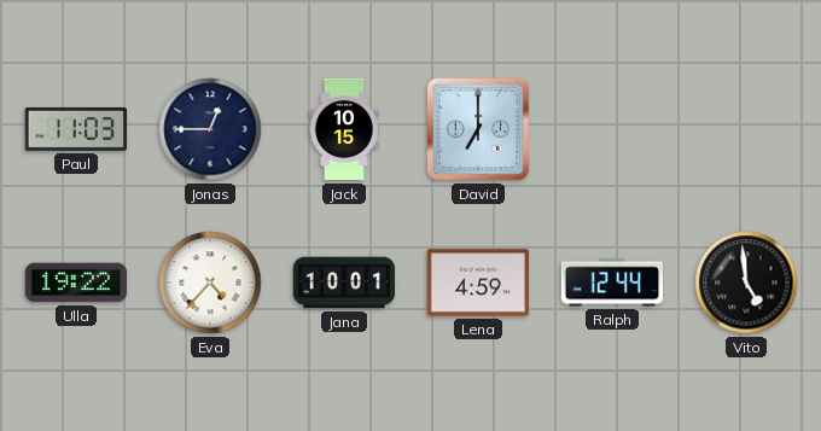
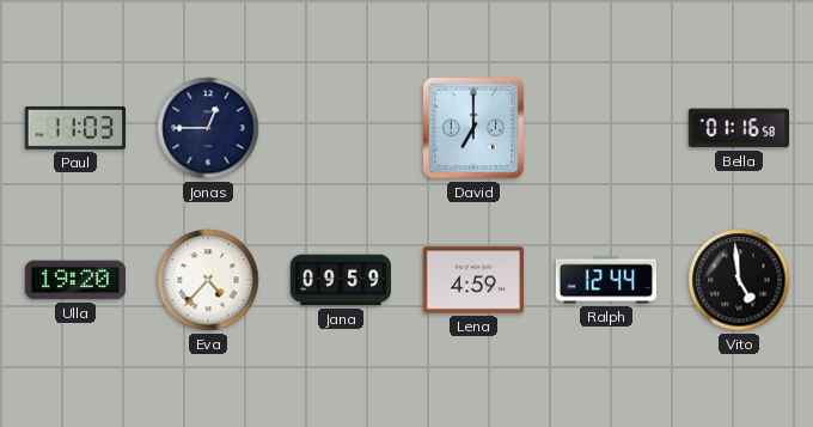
Jack: 10:15 -> none (344, 129)
Bella: none -> 01:16 (738, 128)
Ulla: 19:22 -> 19:20 (74, 280)
Jana: 10:01 -> 09:59 (340, 280)
